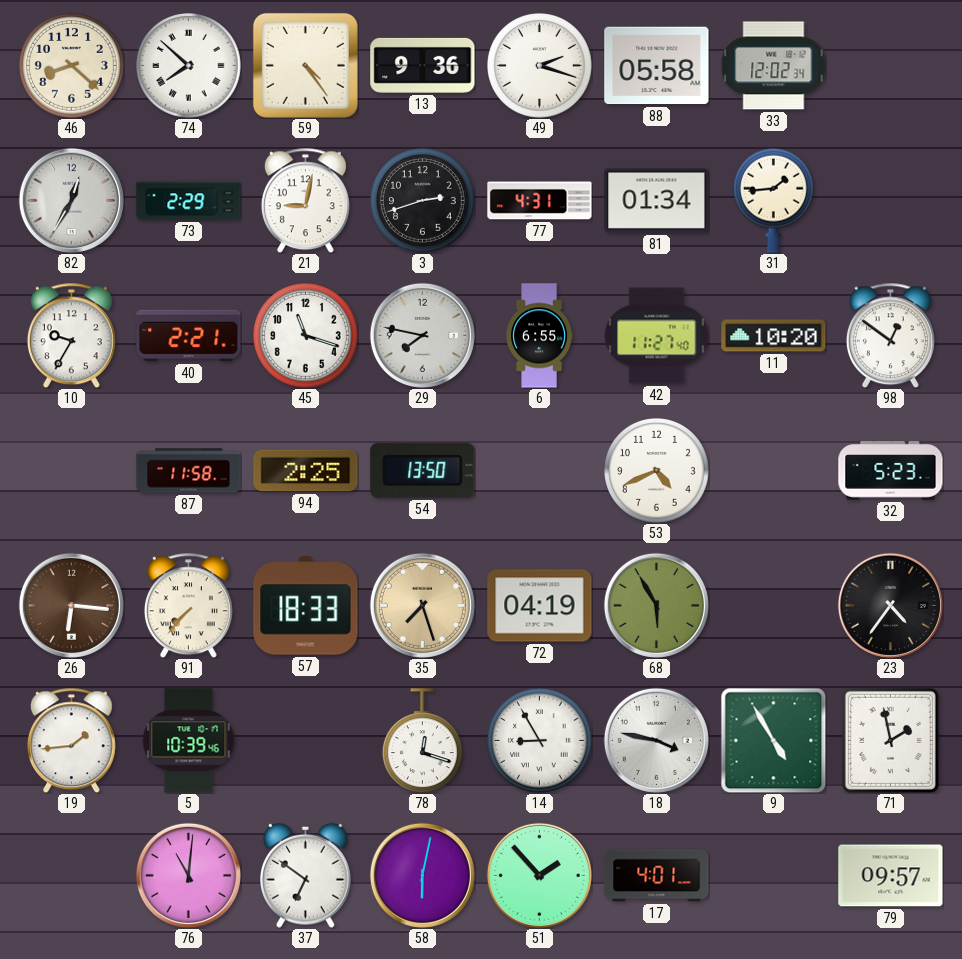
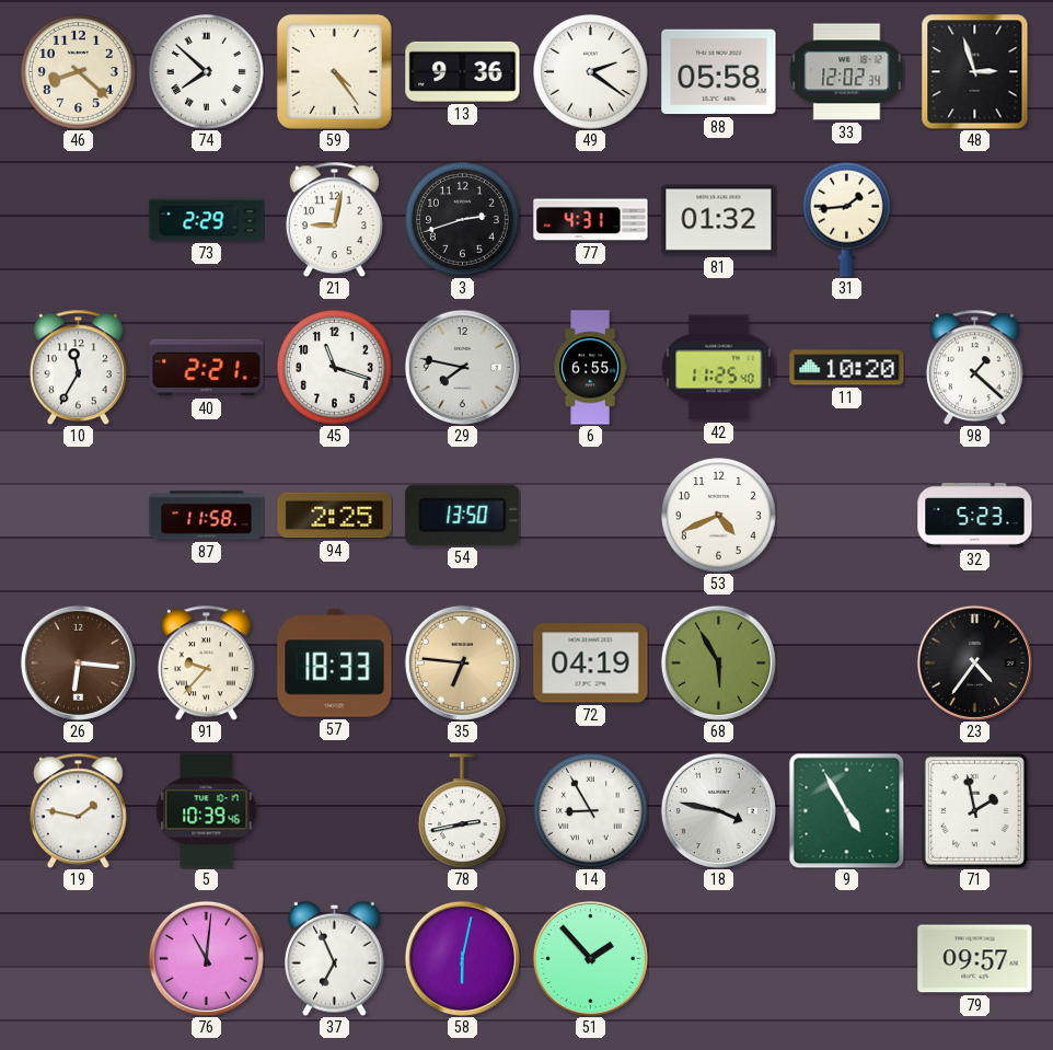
49: 2:18 -> 2:21 (591, 72)
48: none -> 2:57 (975, 72)
82: 12:35 -> none (71, 200)
81: 01:34 -> 01:32 (719, 220)
10: 9:35 -> 11:35 (78, 367)
42: 11:27 -> 11:25 (719, 368)
98: 12:51 -> 1:22 (974, 367)
91: 7:37 -> 9:37 (206, 662)
35: 7:27 -> 6:46 (462, 662)
19: 1:44 -> 1:47 (78, 810)
78: 12:18 -> 2:43 (462, 811)
37: 6:51 -> 6:56 (335, 958)
17: 4:01 -> none (657, 876)
